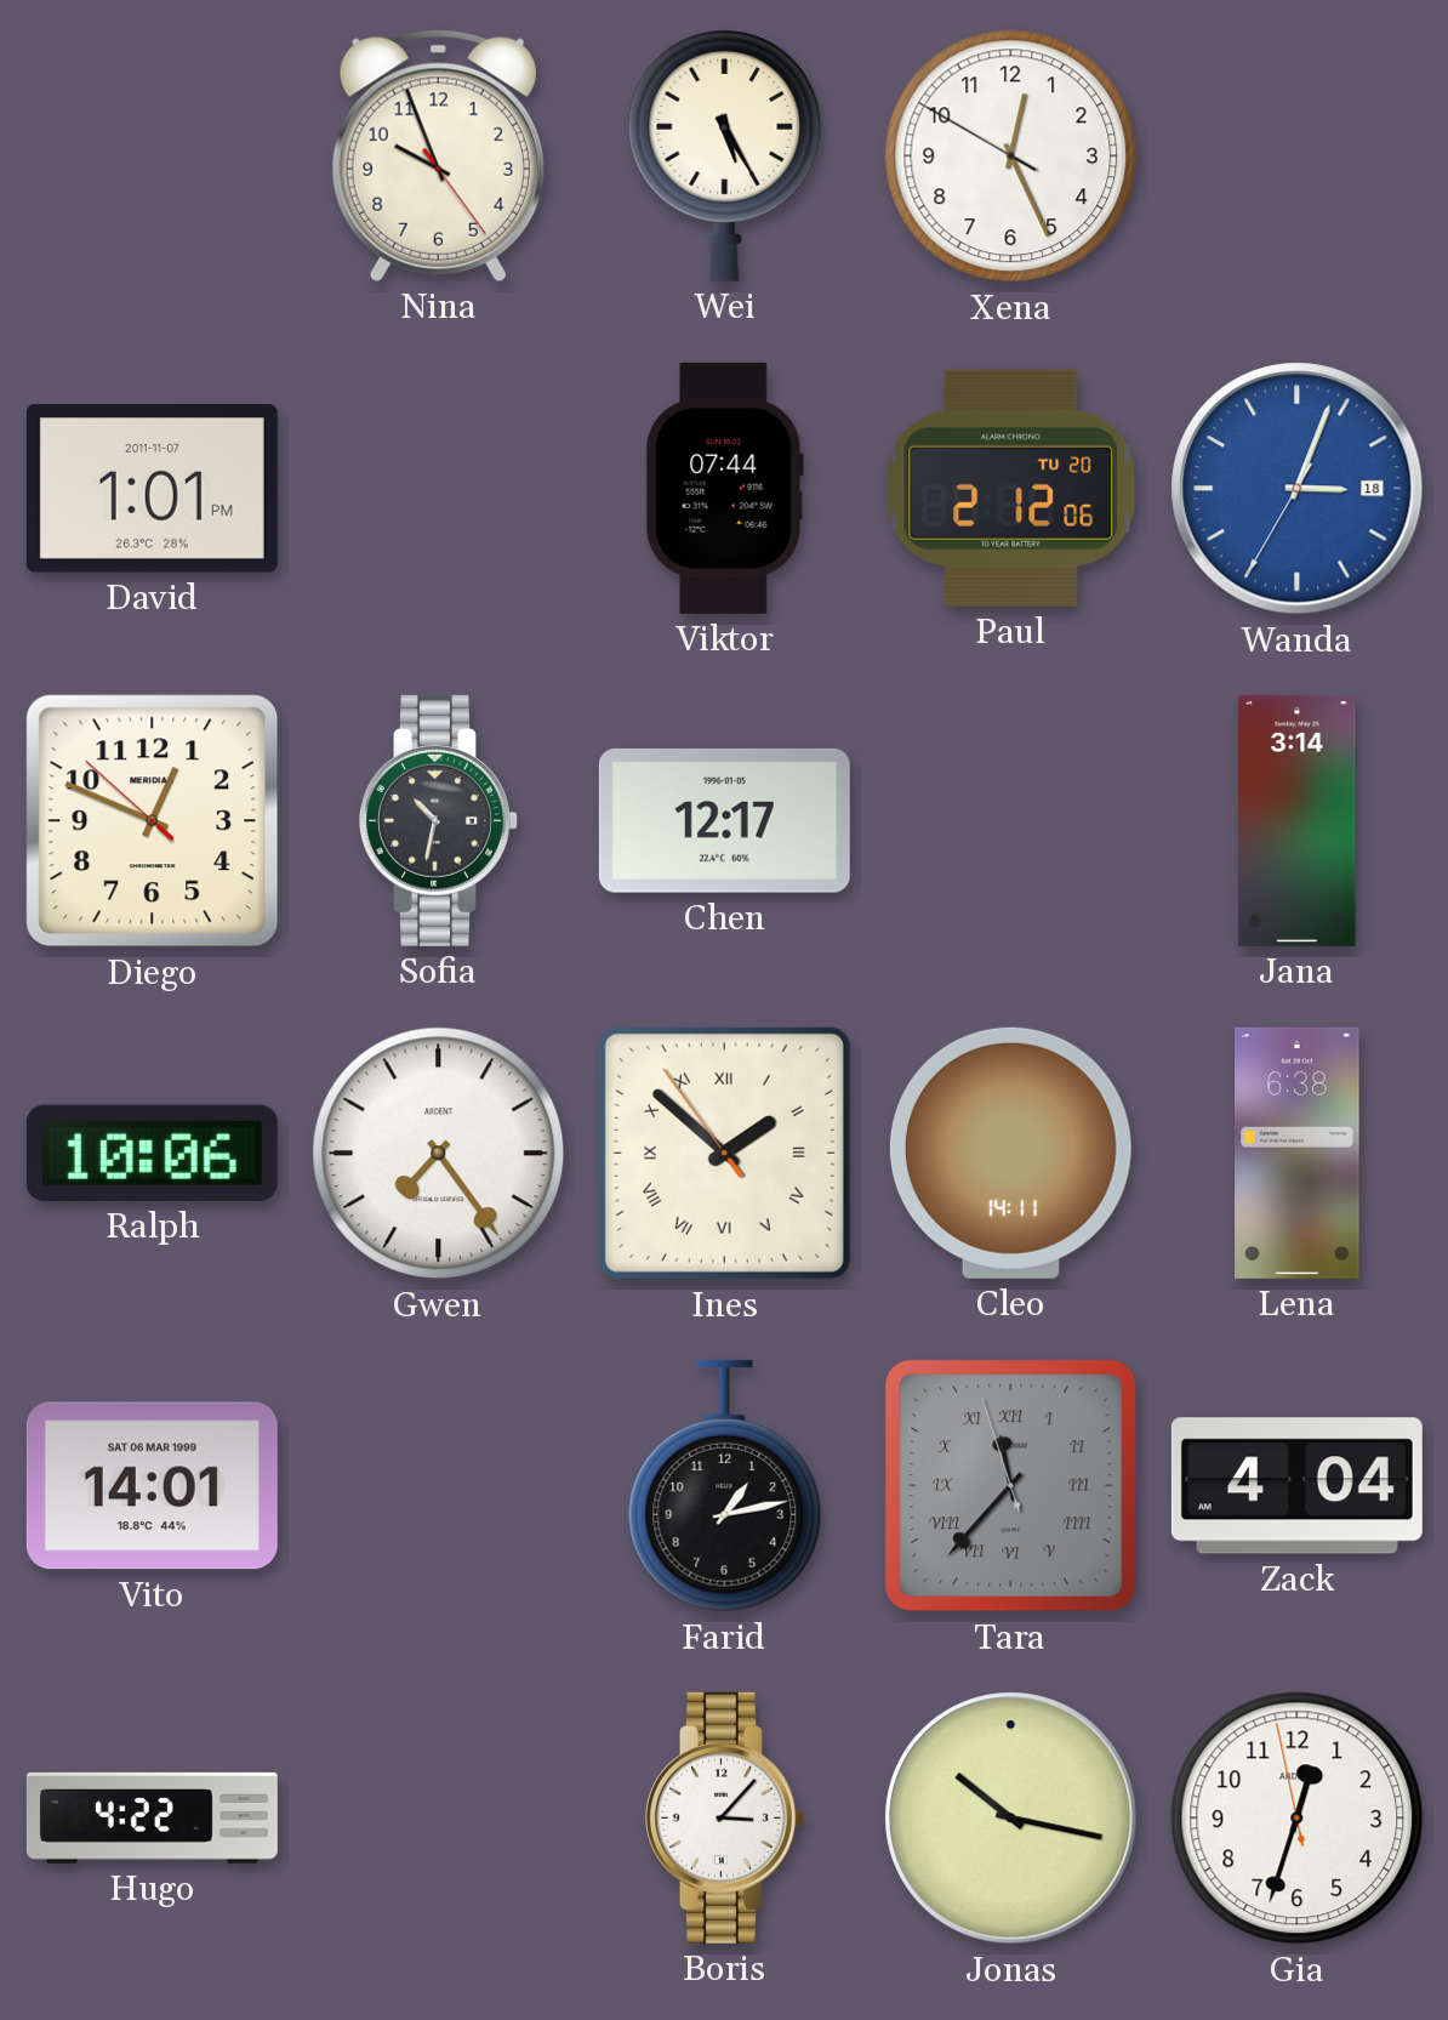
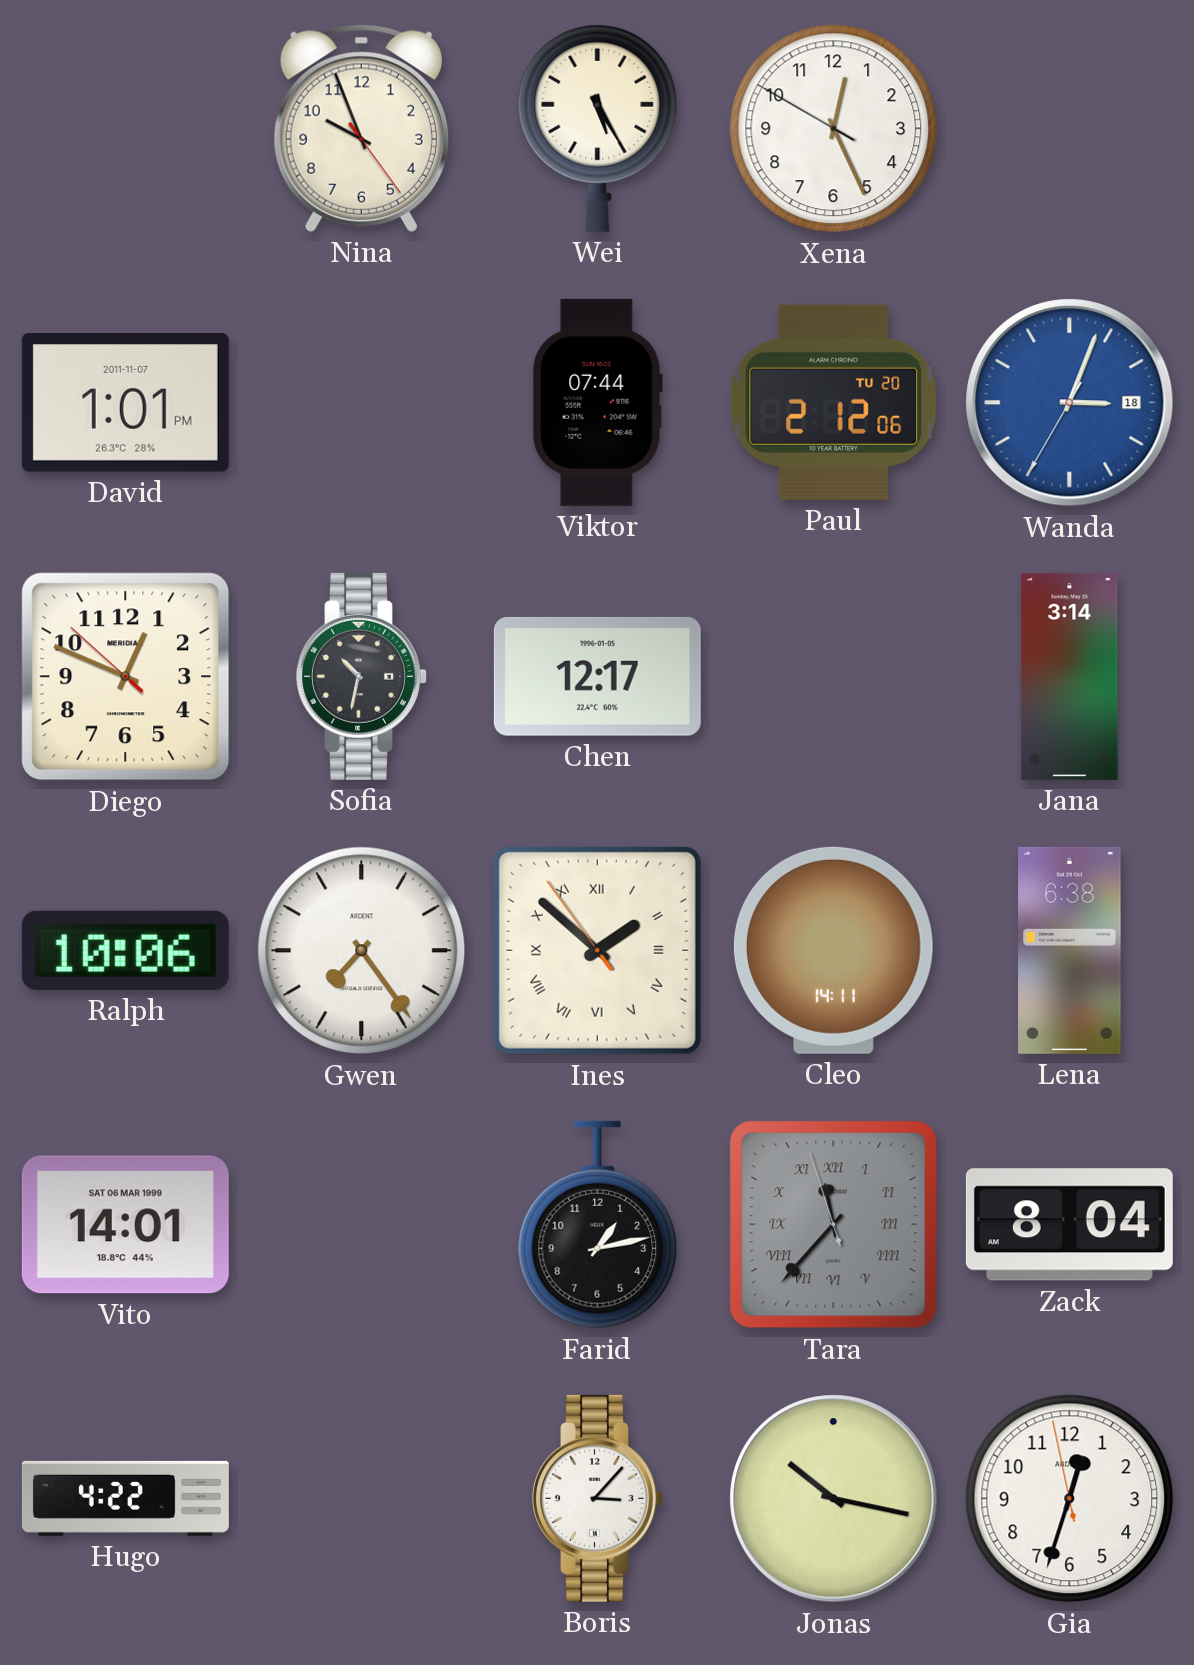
Zack: 4:04 -> 8:04 (1069, 1225)
